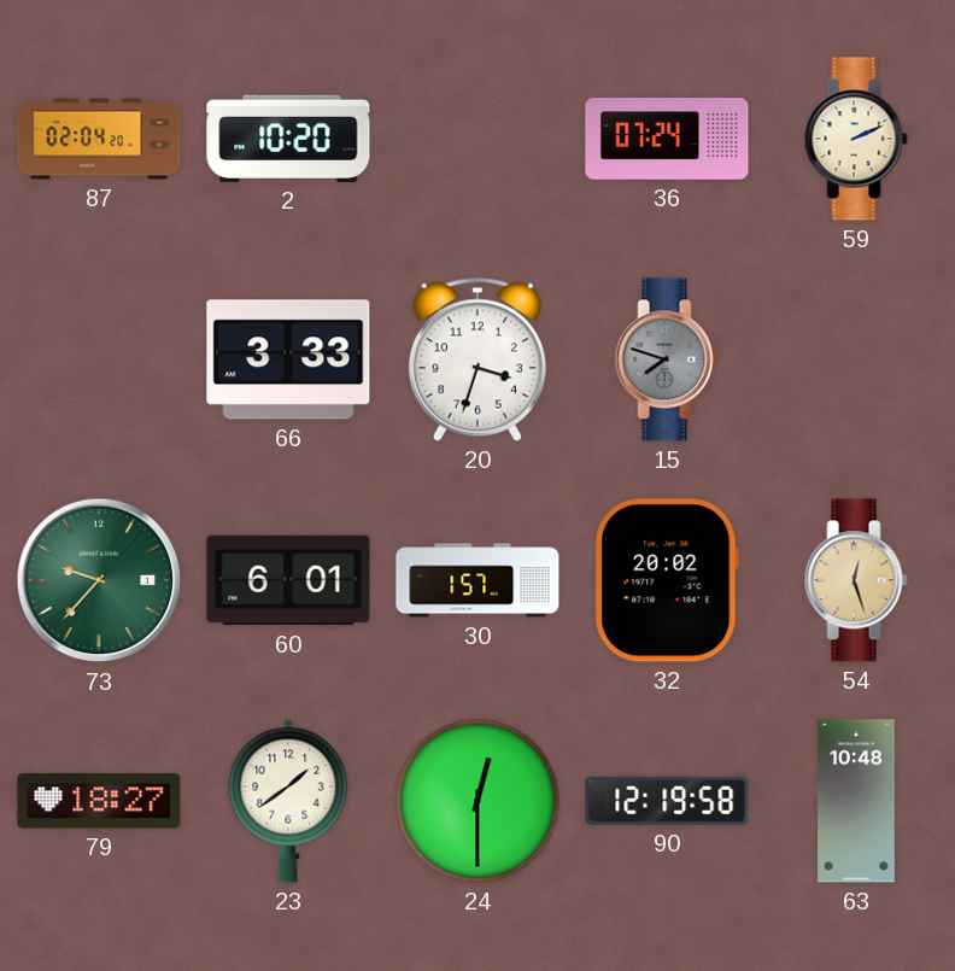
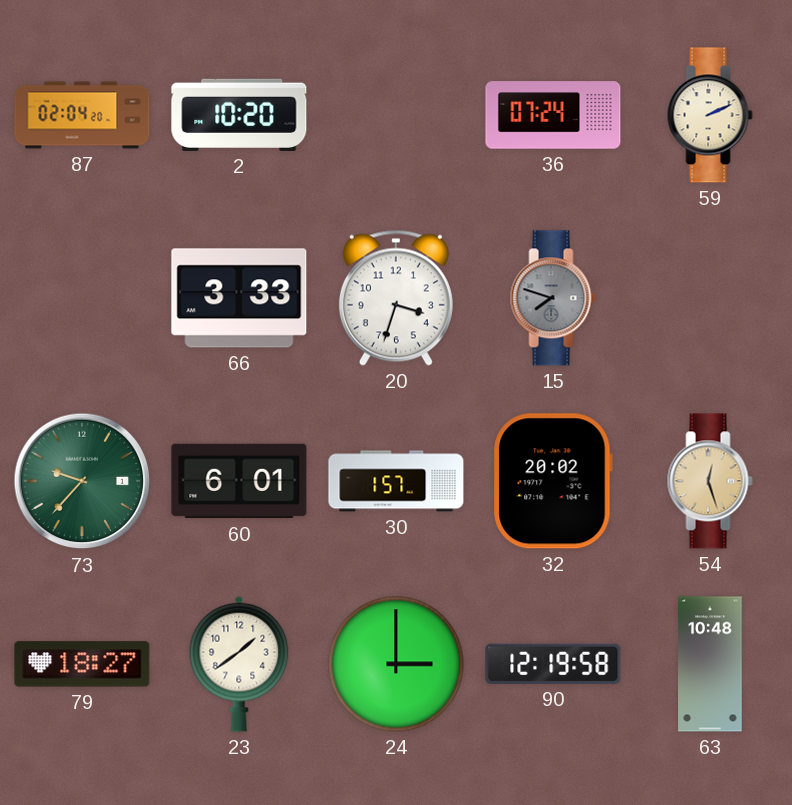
24: 12:30 -> 3:00 (396, 664)
